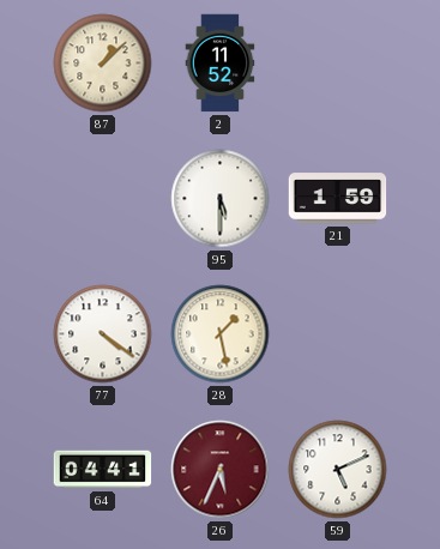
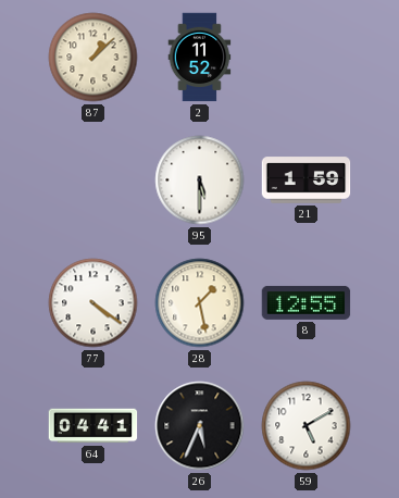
8: none -> 12:55 (307, 302)
26 dial: burgundy -> black (200, 426)
59: 5:11 -> 5:10 (307, 426)
